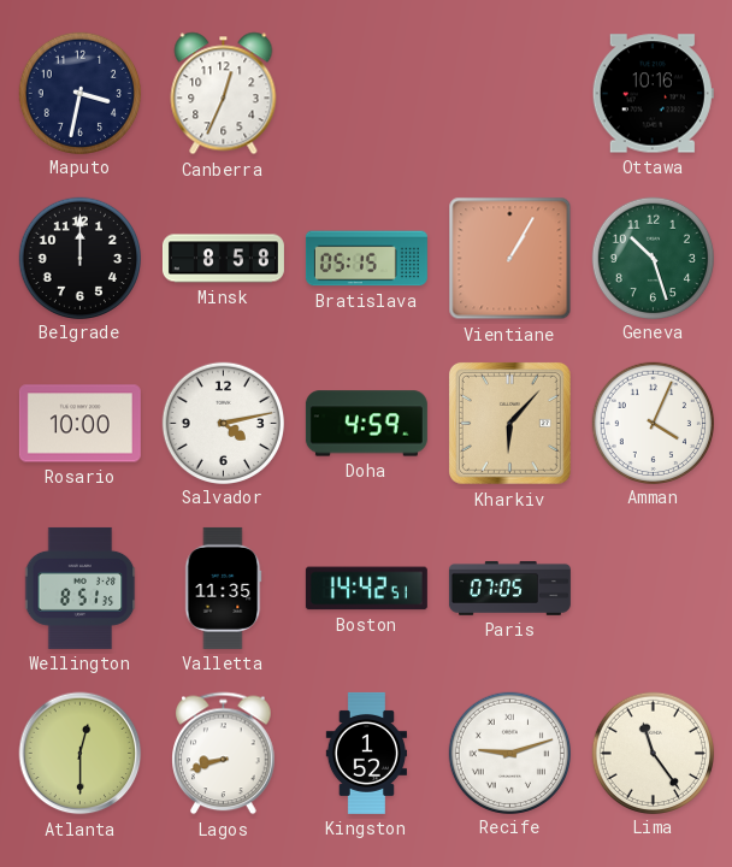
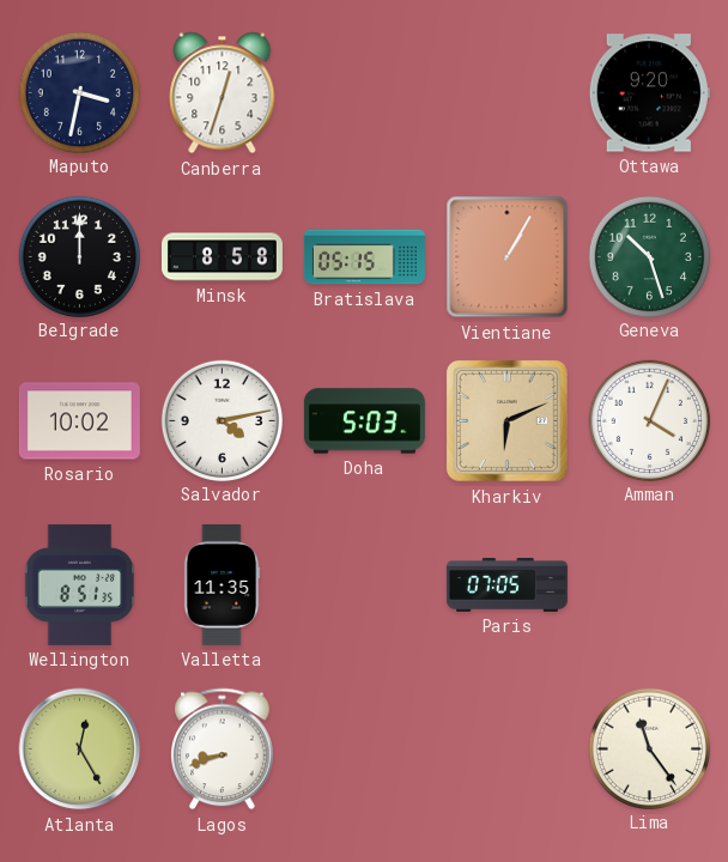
Canberra: 12:34 -> 12:33 (223, 93)
Ottawa: 10:16 -> 9:20 (649, 93)
Rosario: 10:00 -> 10:02 (79, 421)
Doha: 4:59 -> 5:03 (364, 421)
Kharkiv: 6:07 -> 6:11 (506, 420)
Boston: 14:42 -> none (366, 589)
Atlanta: 12:30 -> 12:25 (80, 749)
Kingston: 1:52 -> none (366, 753)
Recife: 9:12 -> none (509, 753)
